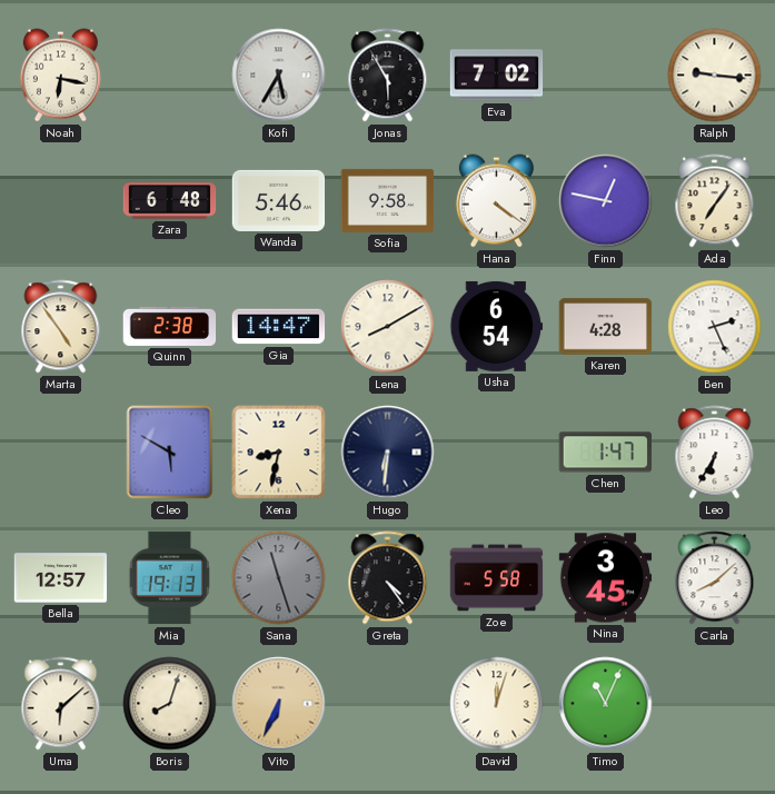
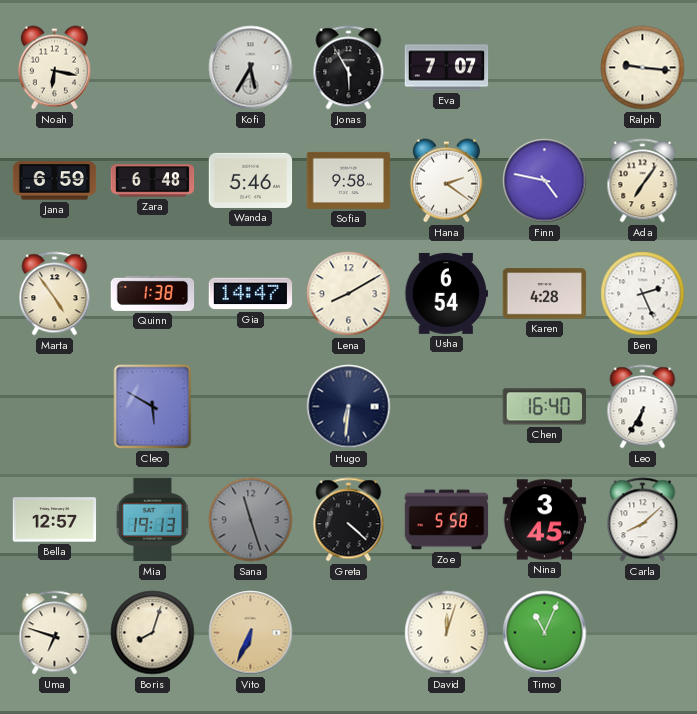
Eva: 7:02 -> 7:07 (447, 68)
Jana: none -> 6:59 (55, 181)
Hana: 4:21 -> 2:21 (446, 181)
Finn: 12:47 -> 4:47 (545, 181)
Quinn: 2:38 -> 1:38 (153, 293)
Xena: 8:32 -> none (279, 453)
Chen: 1:47 -> 16:40 (544, 407)
Greta: 4:24 -> 4:22 (349, 520)
Uma: 6:08 -> 6:48 (55, 633)
